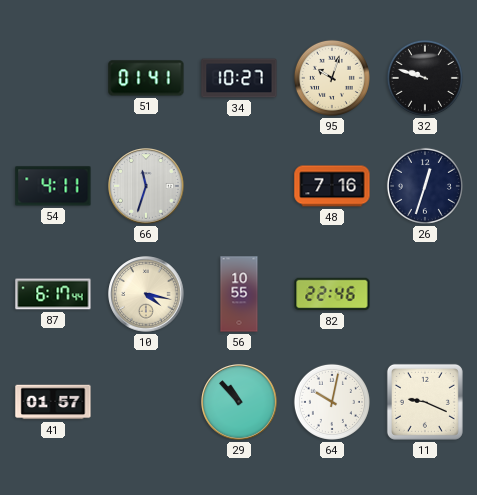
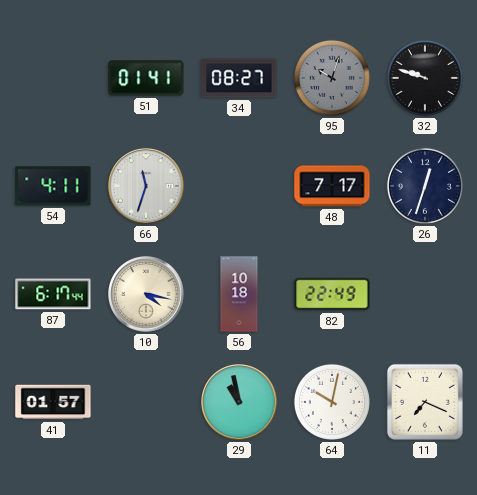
34: 10:27 -> 08:27 (239, 78)
95 dial: cream -> grey (332, 78)
48: 7:16 -> 7:17 (332, 186)
56: 10:55 -> 10:18 (239, 294)
82: 22:46 -> 22:49 (332, 294)
29: 10:53 -> 10:58 (239, 402)
11: 9:19 -> 7:19 (425, 402)
